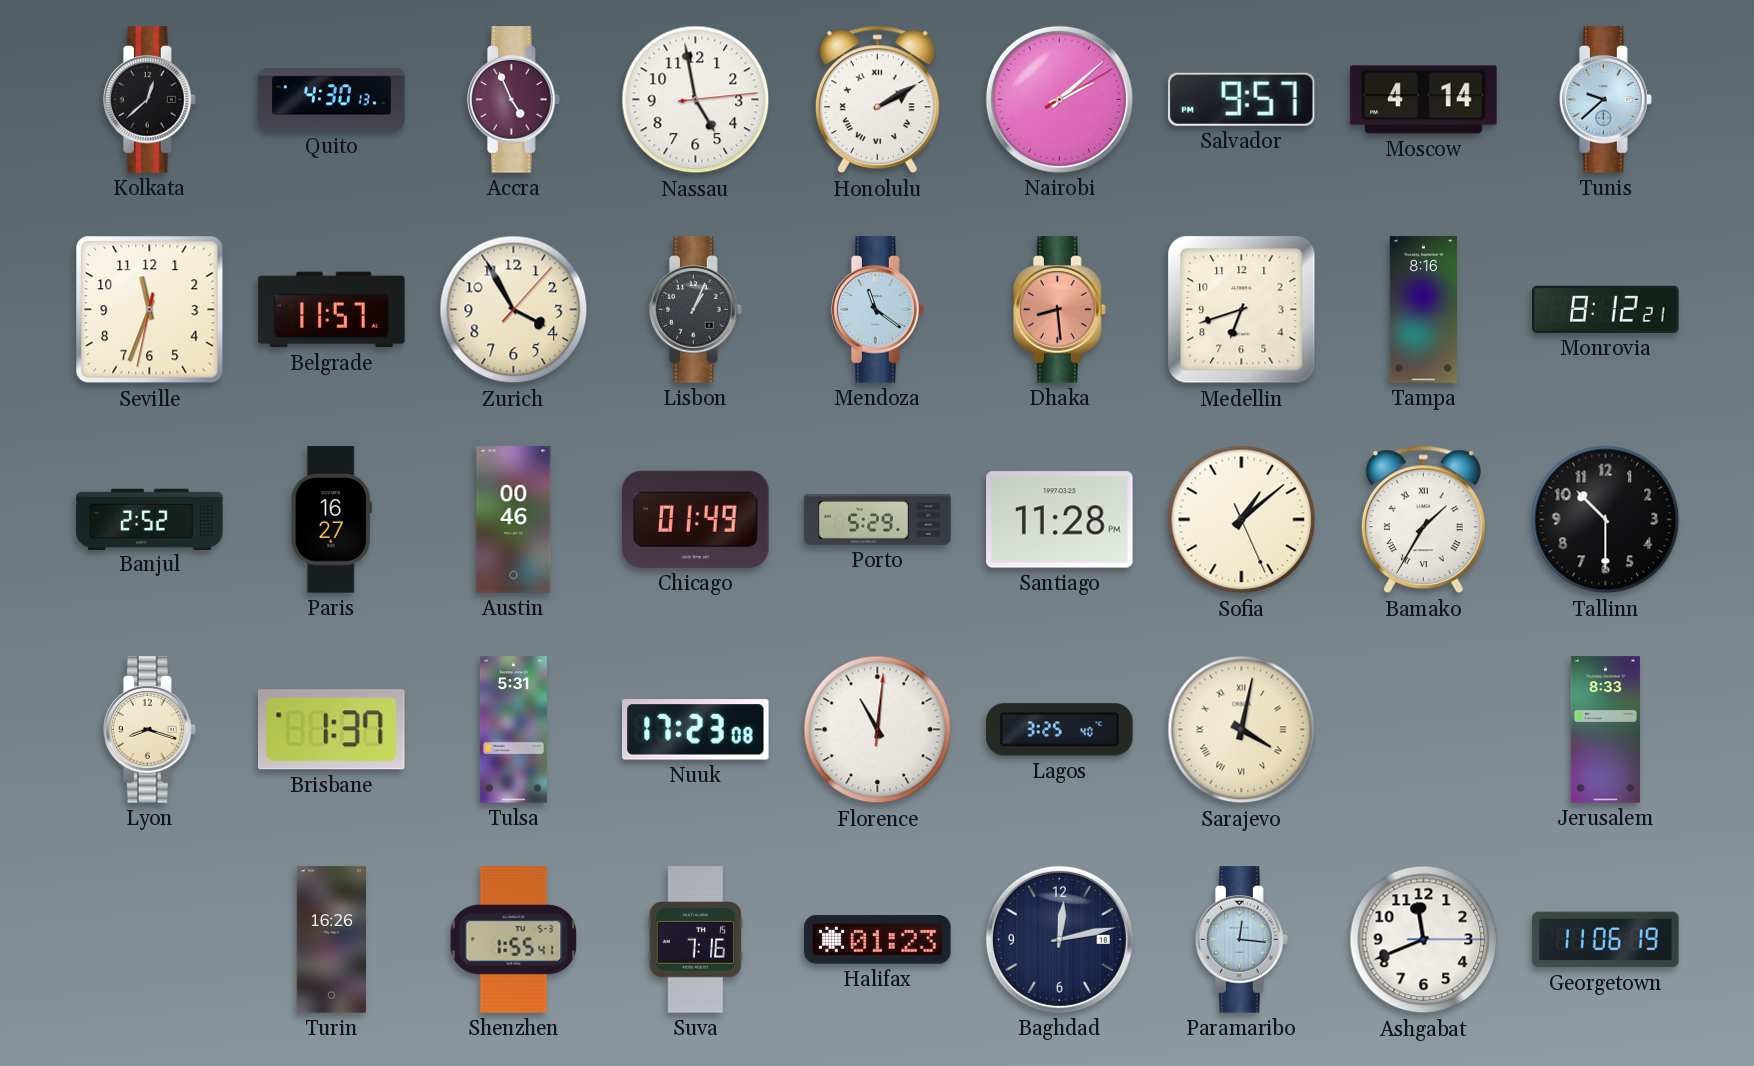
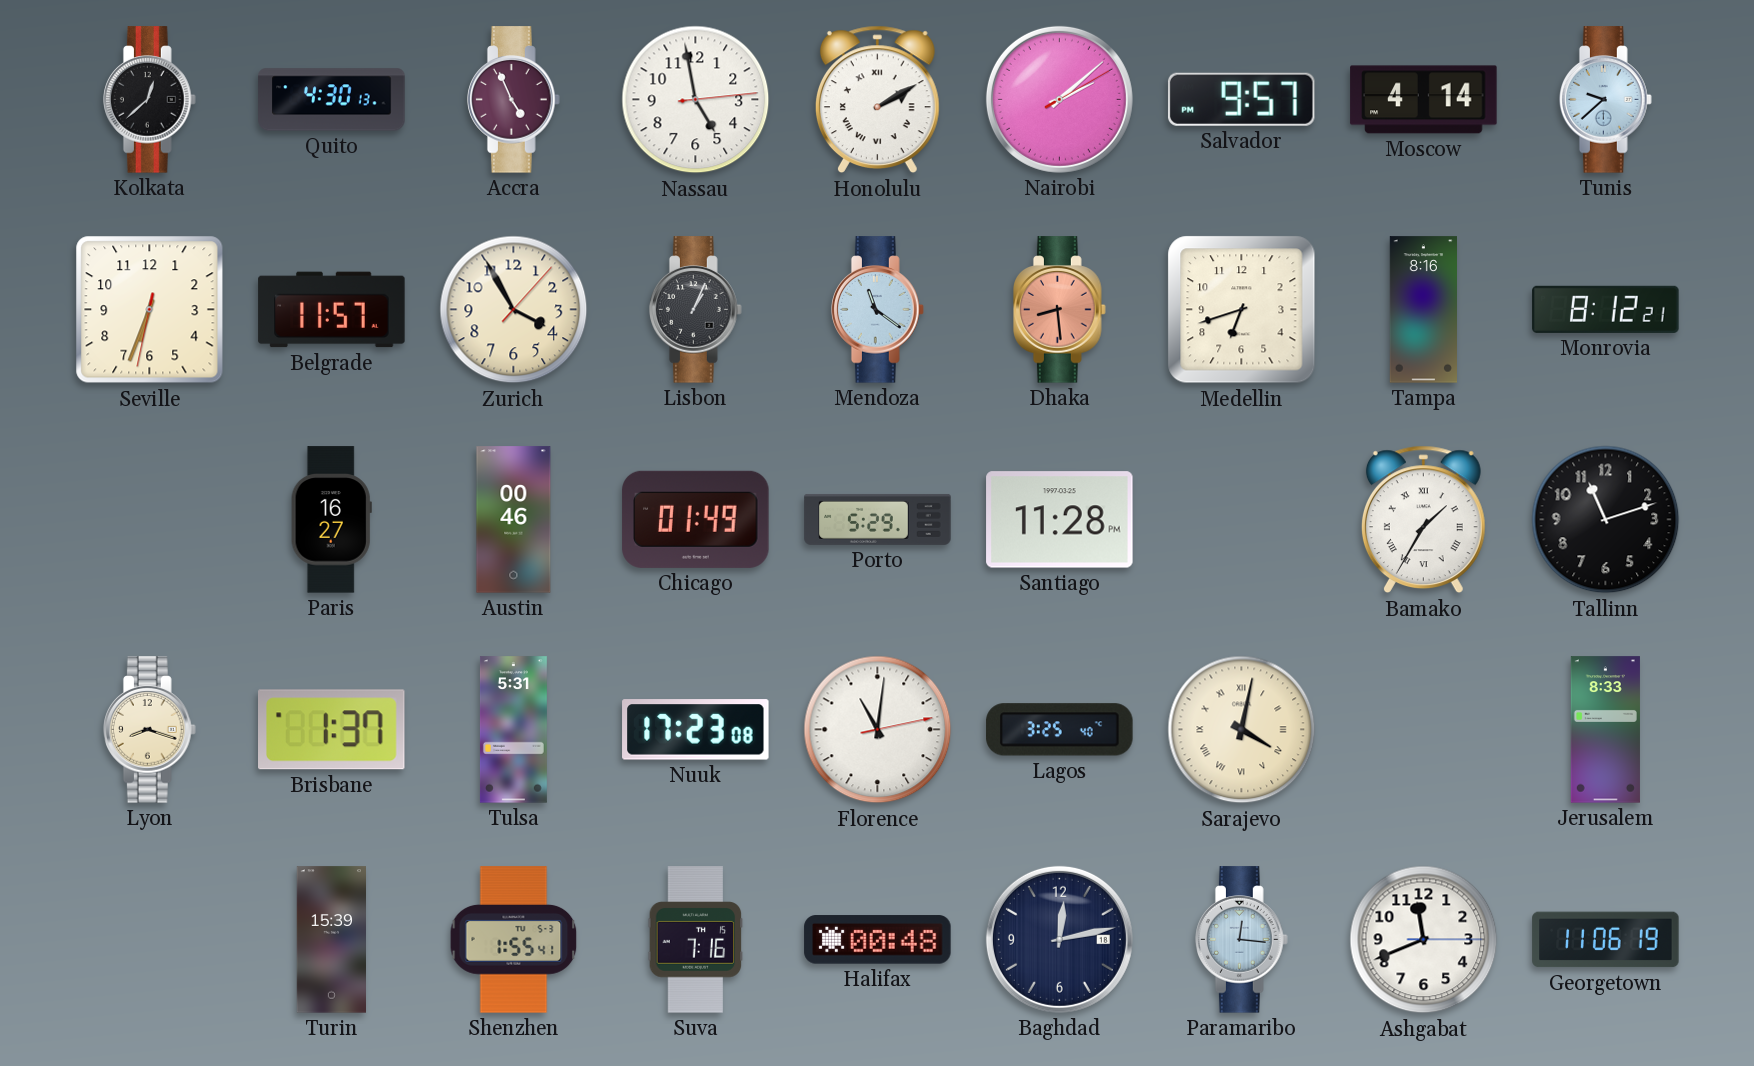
Seville: 11:33 -> 6:33 (150, 310)
Banjul: 2:52 -> none (150, 519)
Sofia: 1:08 -> none (1242, 520)
Tallinn: 10:30 -> 11:12 (1606, 520)
Florence: 11:01:01 -> 11:01:13 (878, 730)
Turin: 16:26 -> 15:39 (331, 940)
Halifax: 01:23 -> 00:48 (878, 940)
